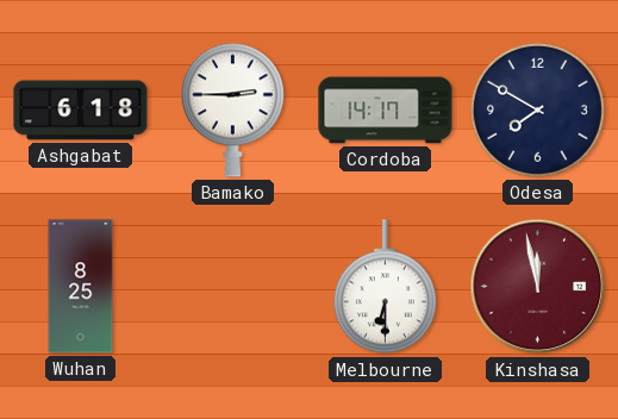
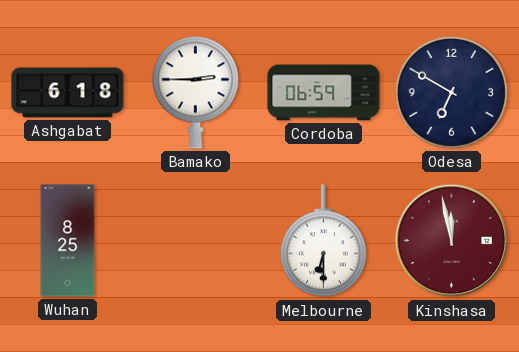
Cordoba: 14:17 -> 06:59 (324, 93)
Odesa: 7:50 -> 6:50 (451, 92)
